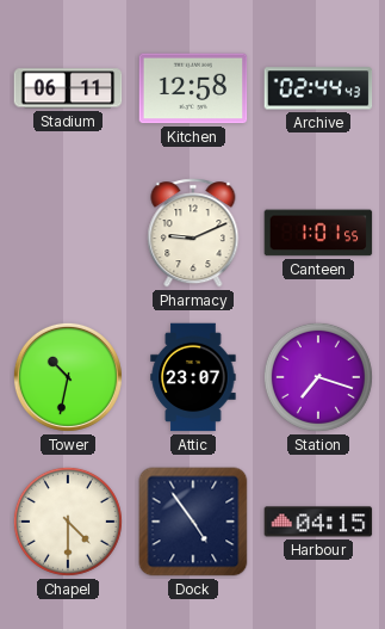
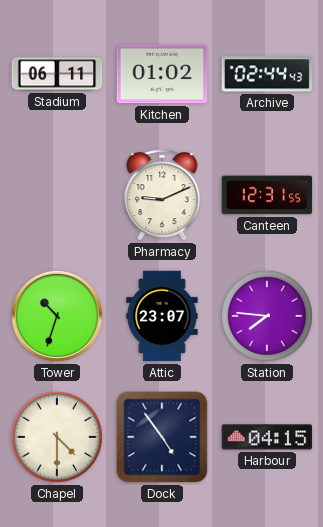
Kitchen: 12:58 -> 01:02 (162, 74)
Canteen: 1:01 -> 12:31 (267, 195)
Tower: 10:32 -> 10:33 (57, 316)
Station: 7:18 -> 7:46 (267, 316)
